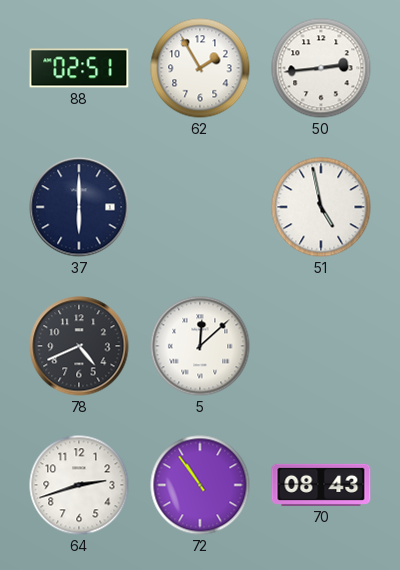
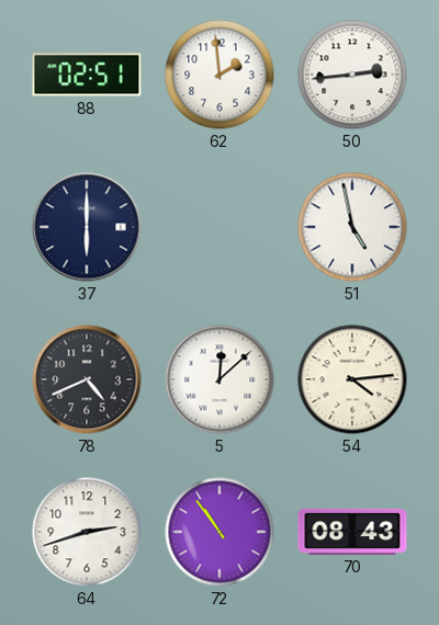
62: 1:55 -> 1:59 (219, 75)
54: none -> 4:14 (352, 379)
